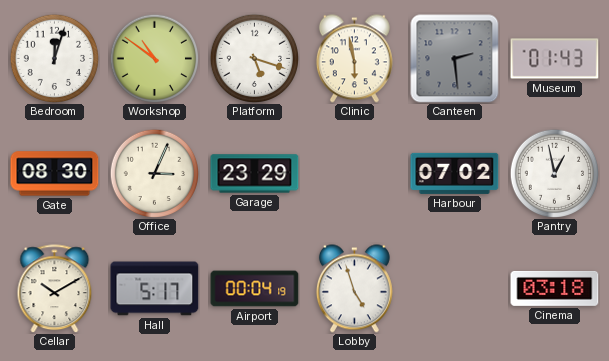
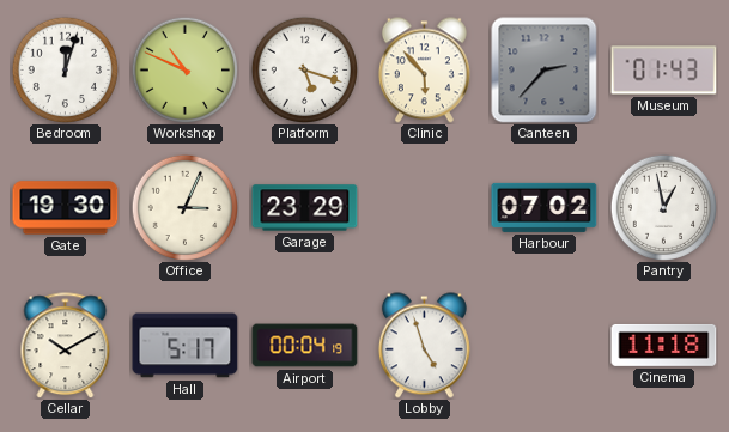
Workshop: 10:51 -> 10:49 (184, 69)
Clinic: 5:58 -> 5:53 (424, 71)
Canteen: 2:29 -> 2:37 (545, 71)
Gate: 08:30 -> 19:30 (66, 208)
Cinema: 03:18 -> 11:18 (664, 345)
